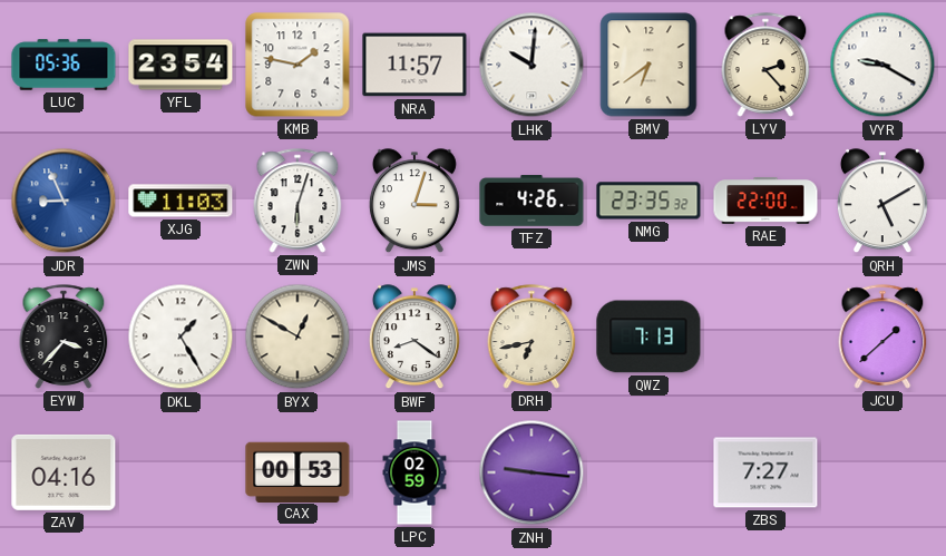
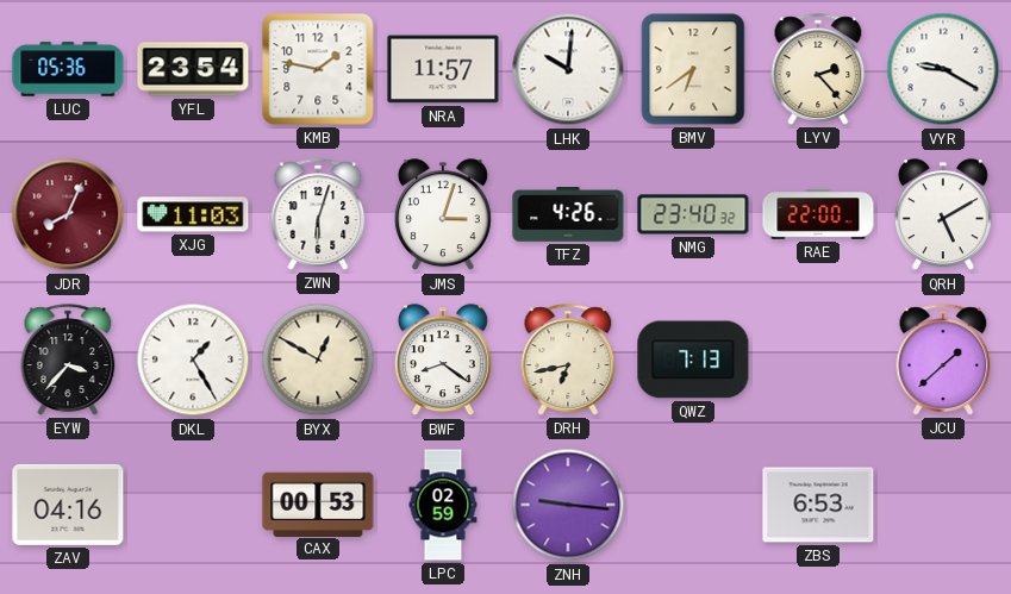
JDR: 8:56 -> 8:04 (68, 214)
JDR dial: blue -> burgundy (68, 214)
NMG: 23:35 -> 23:40 (693, 214)
ZBS: 7:27 -> 6:53 (818, 505)
